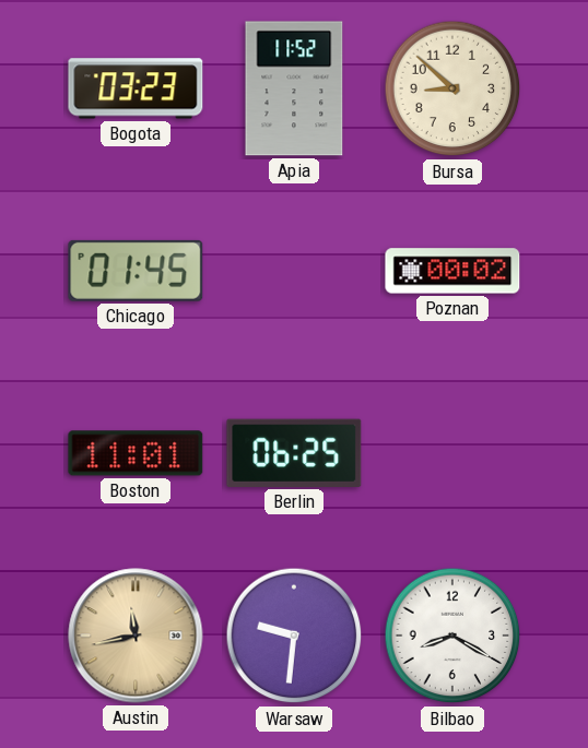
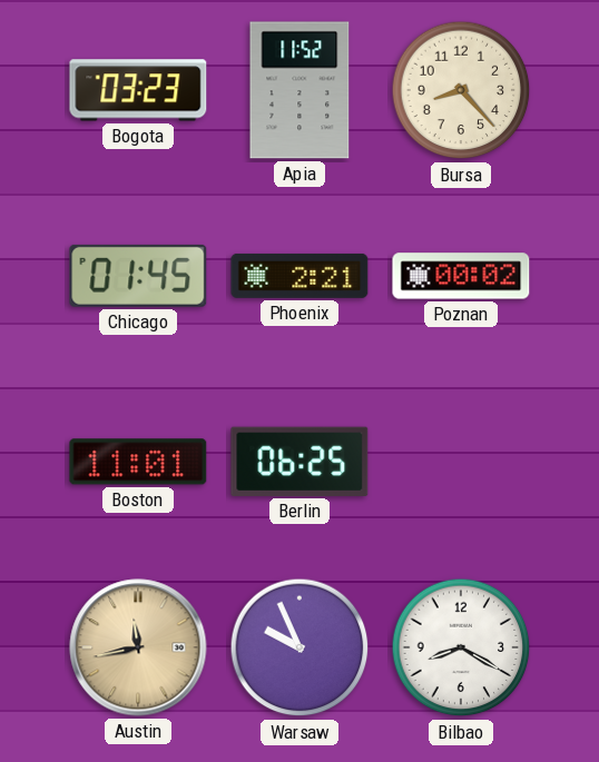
Bursa: 8:52 -> 8:23 (461, 90)
Phoenix: none -> 2:21 (299, 276)
Warsaw: 9:31 -> 9:56 (299, 647)
